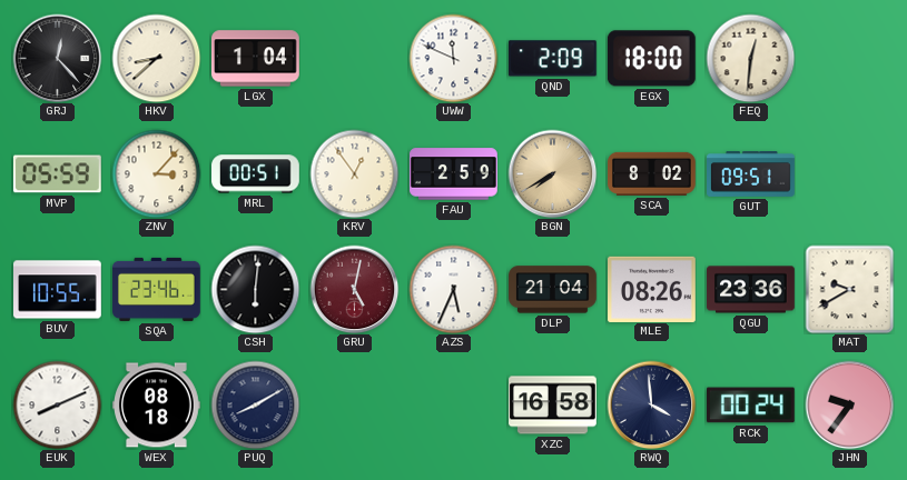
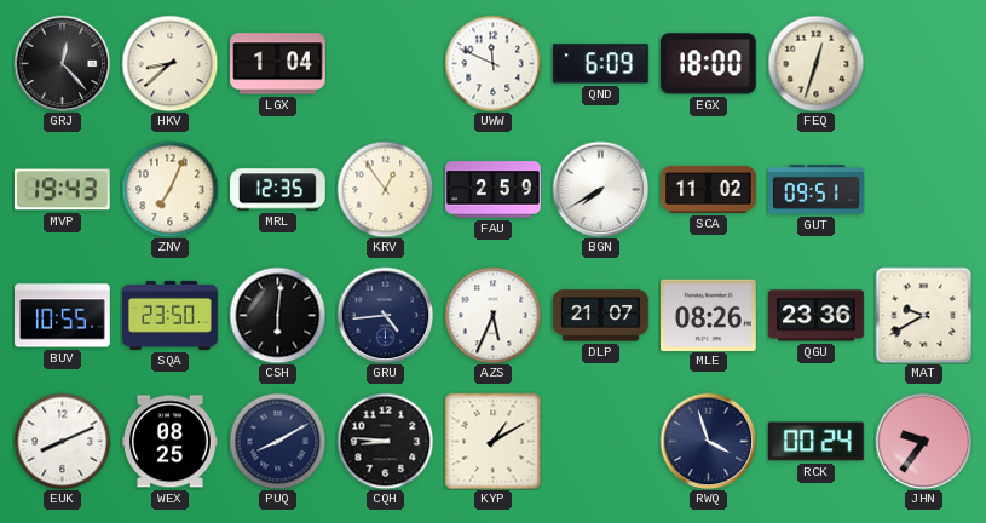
QND: 2:09 -> 6:09 (600, 64)
FEQ: 12:31 -> 12:33 (815, 63)
MVP: 05:59 -> 19:43 (62, 190)
ZNV: 3:07 -> 7:04 (169, 189)
MRL: 00:51 -> 12:35 (278, 190)
BGN dial: champagne -> white (600, 189)
SCA: 8:02 -> 11:02 (709, 189)
SQA: 23:46 -> 23:50 (171, 315)
GRU: 5:02 -> 4:44 (385, 315)
GRU dial: burgundy -> navy (385, 315)
DLP: 21:04 -> 21:07 (601, 316)
WEX: 08:18 -> 08:25 (171, 442)
CQH: none -> 8:46 (385, 441)
KYP: none -> 1:10 (492, 441)
XZC: 16:58 -> none (553, 406)
RWQ: 3:59 -> 3:57 (708, 441)
